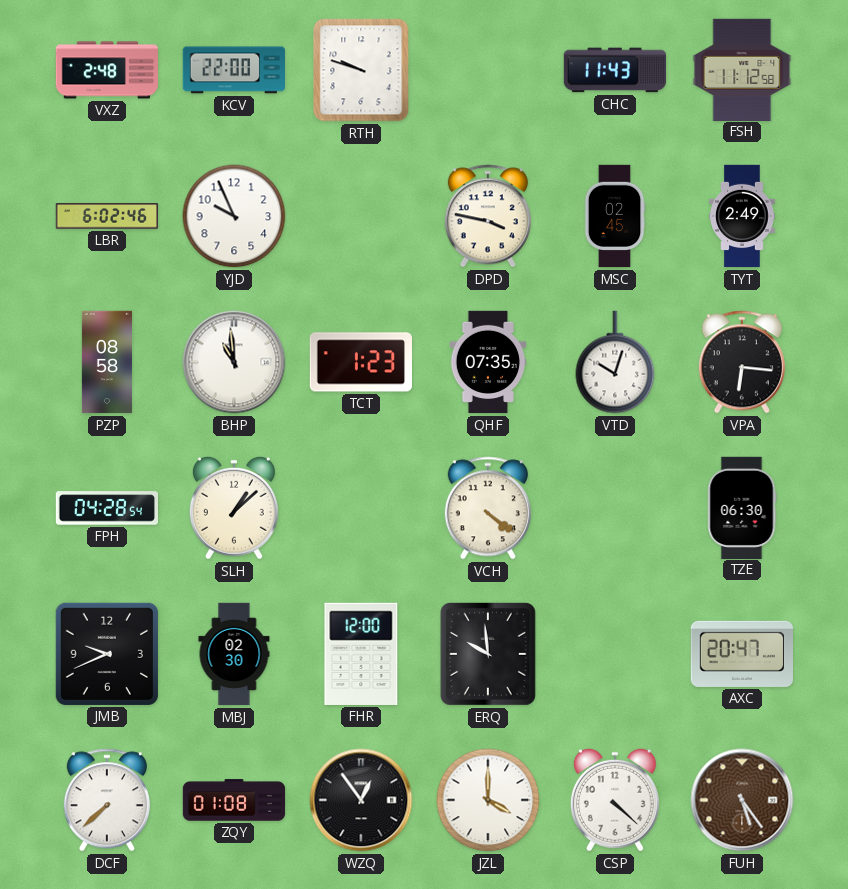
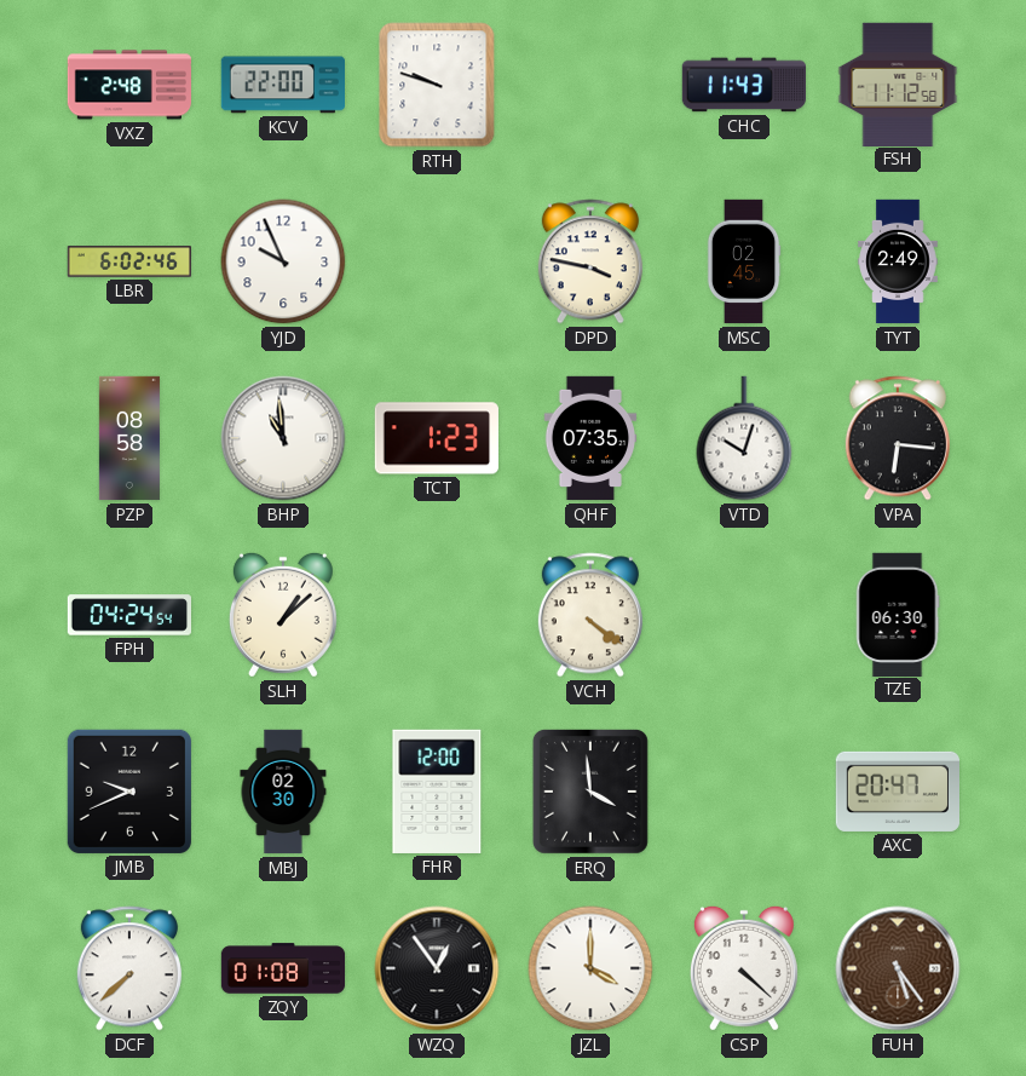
FPH: 04:28 -> 04:24 (128, 615)
ERQ: 9:59 -> 3:59 (590, 792)
